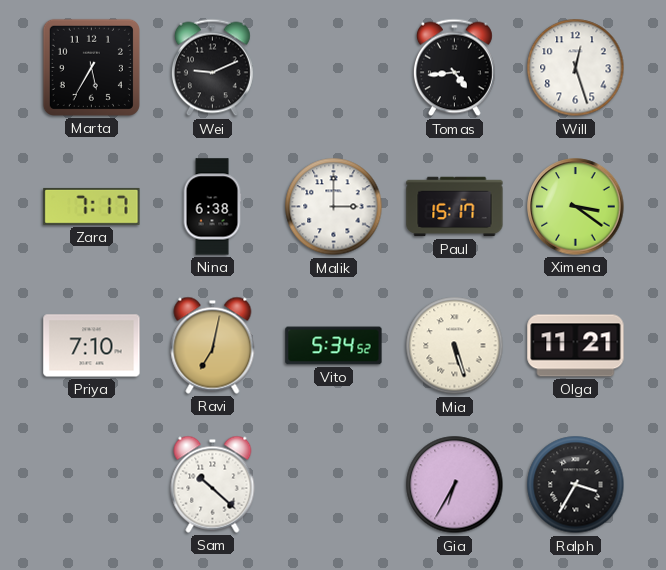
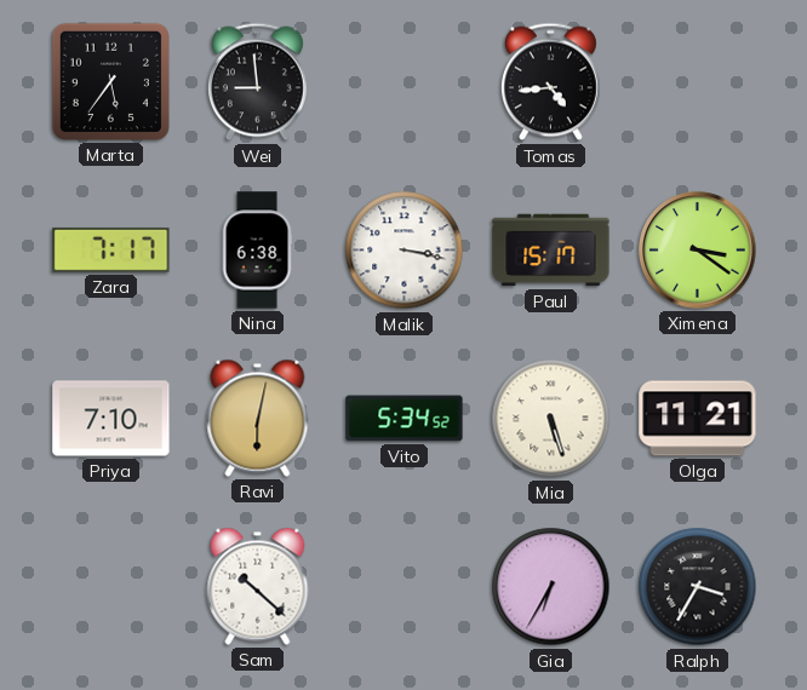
Marta: 5:35 -> 5:36 (110, 81)
Wei: 9:11 -> 8:59 (257, 82)
Will: 12:27 -> none (576, 68)
Malik: 3:00 -> 3:17 (405, 251)
Ravi: 7:02 -> 6:02 (258, 418)
